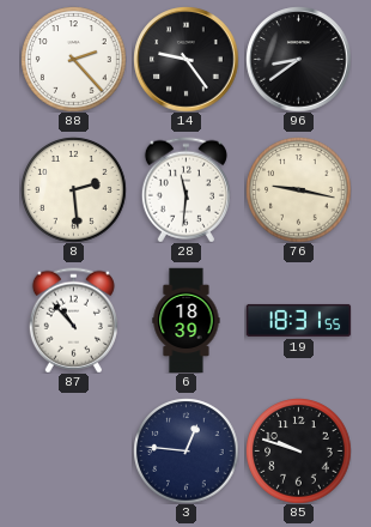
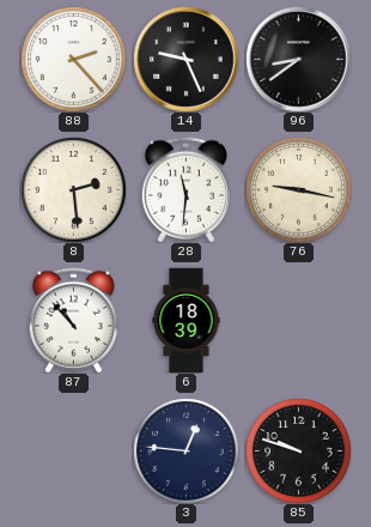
14: 9:24 -> 9:26 (185, 59)
19: 18:31 -> none (298, 320)
